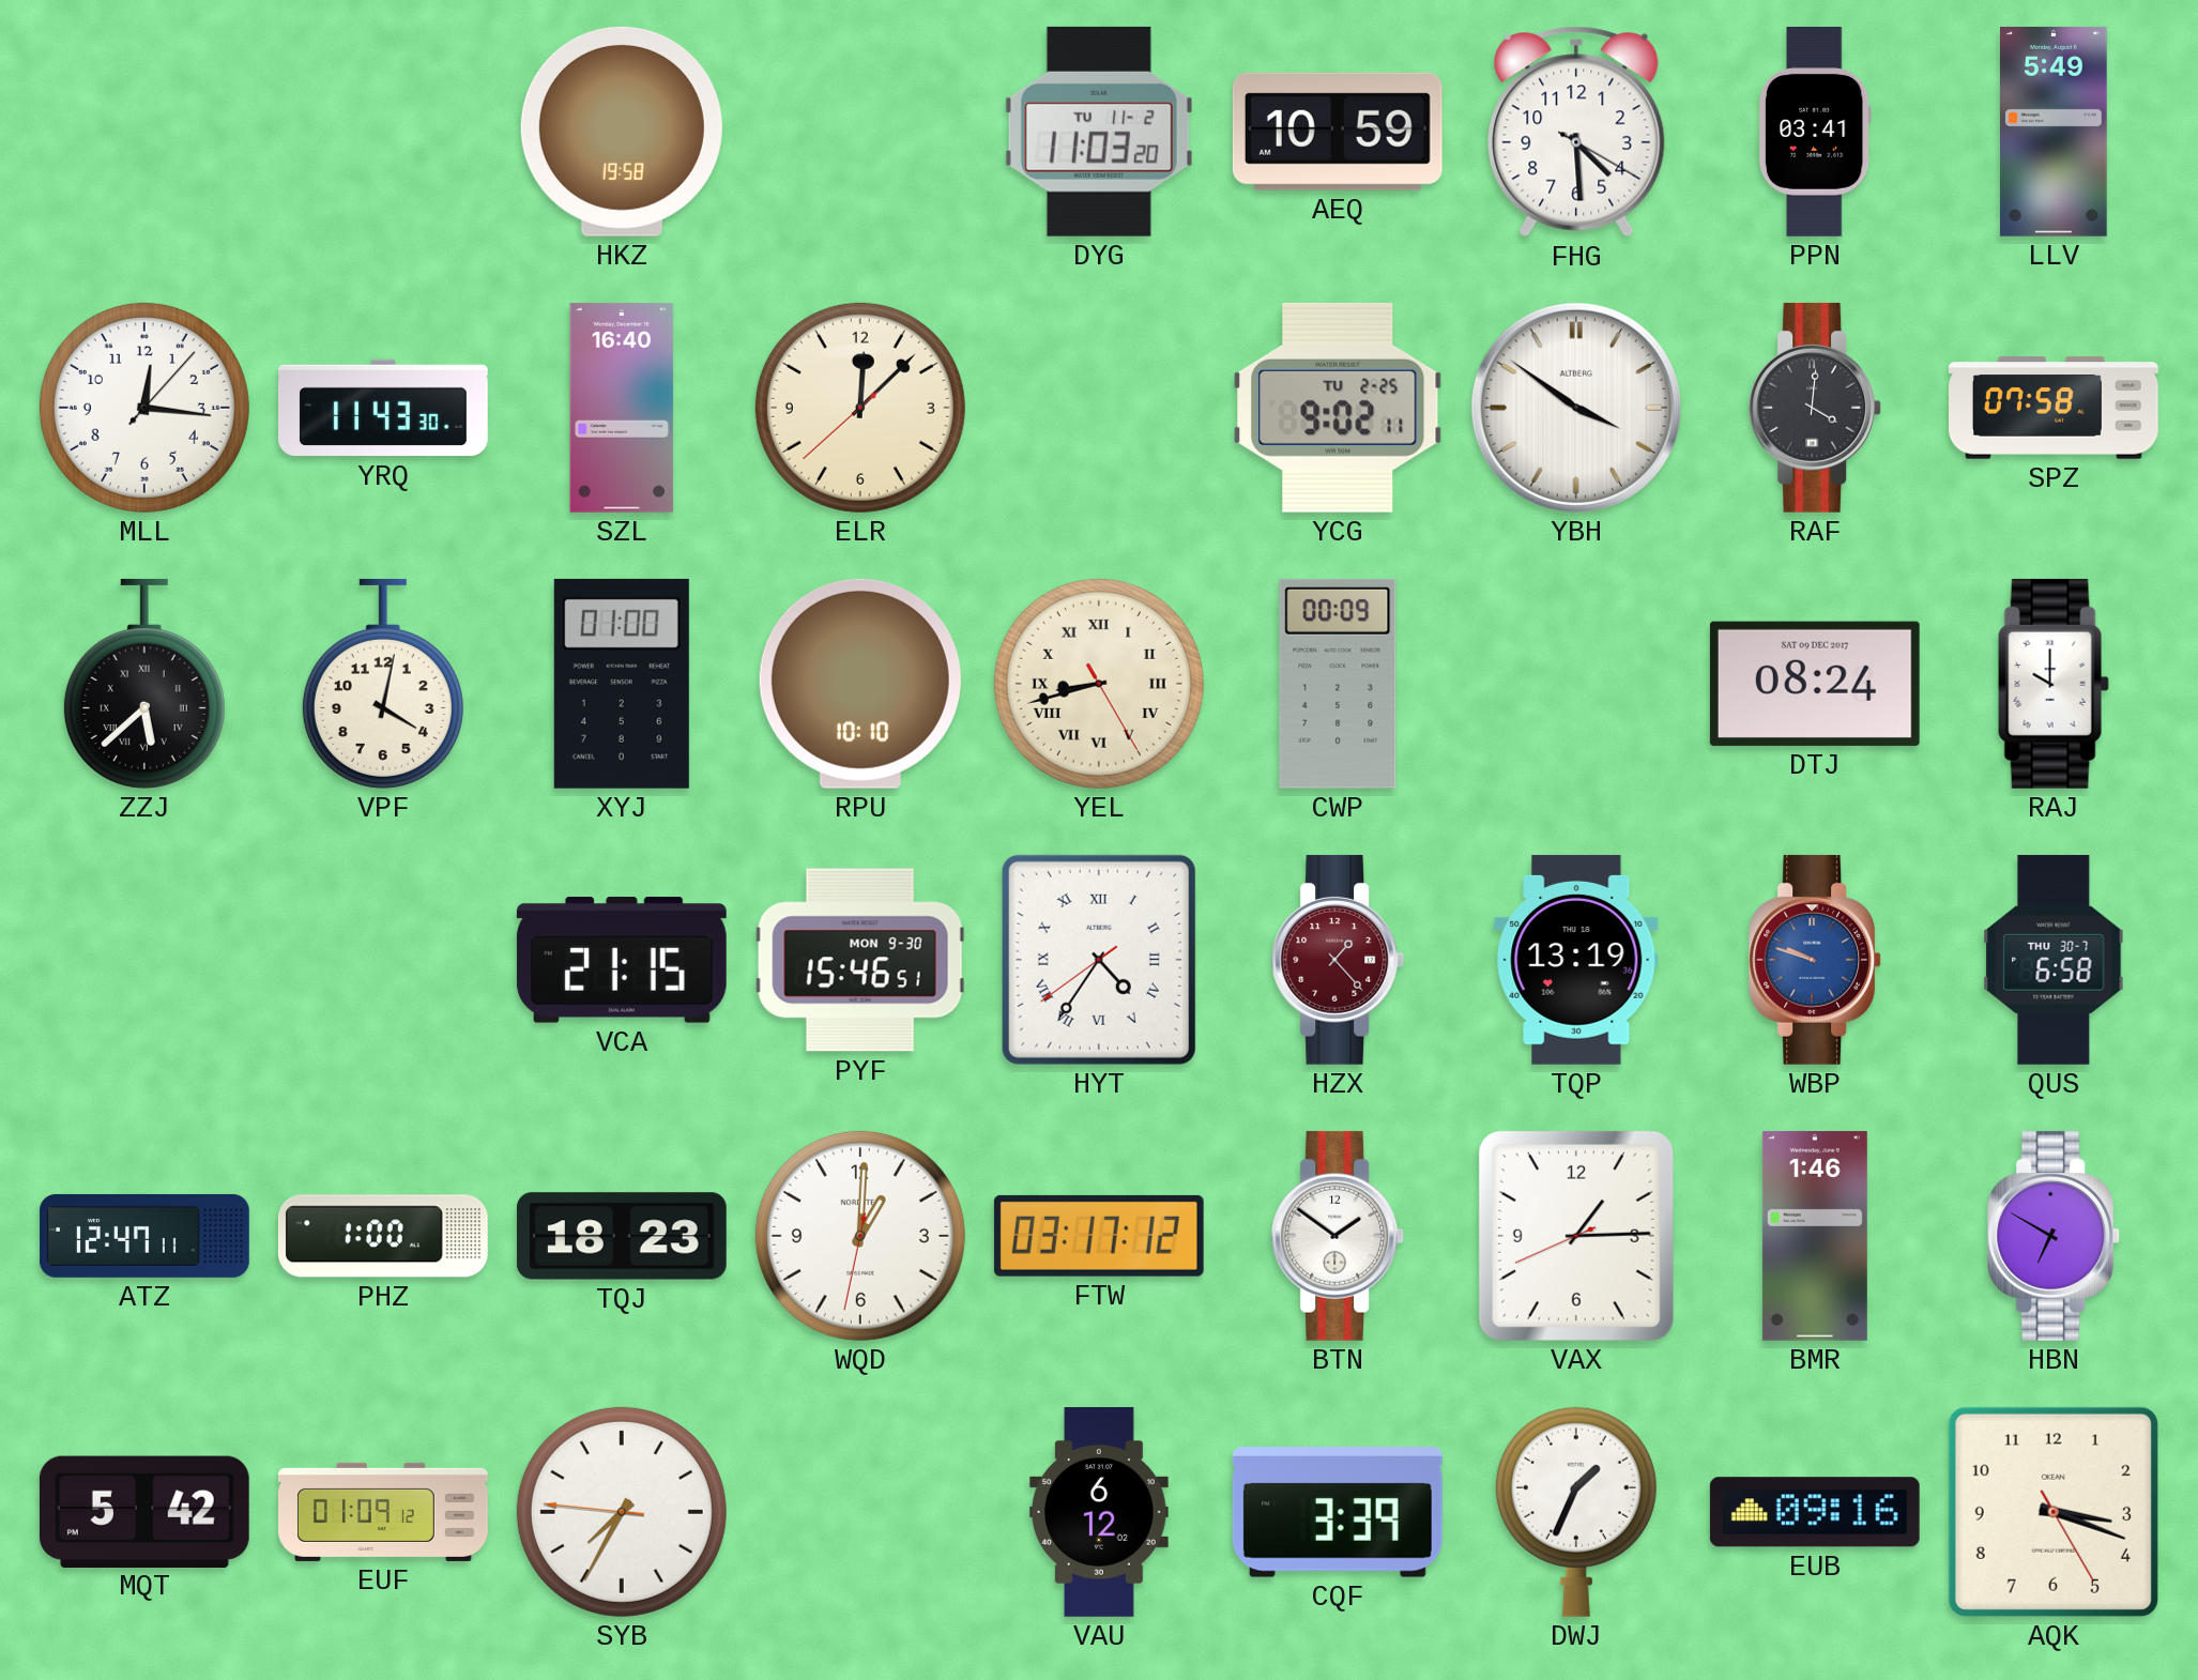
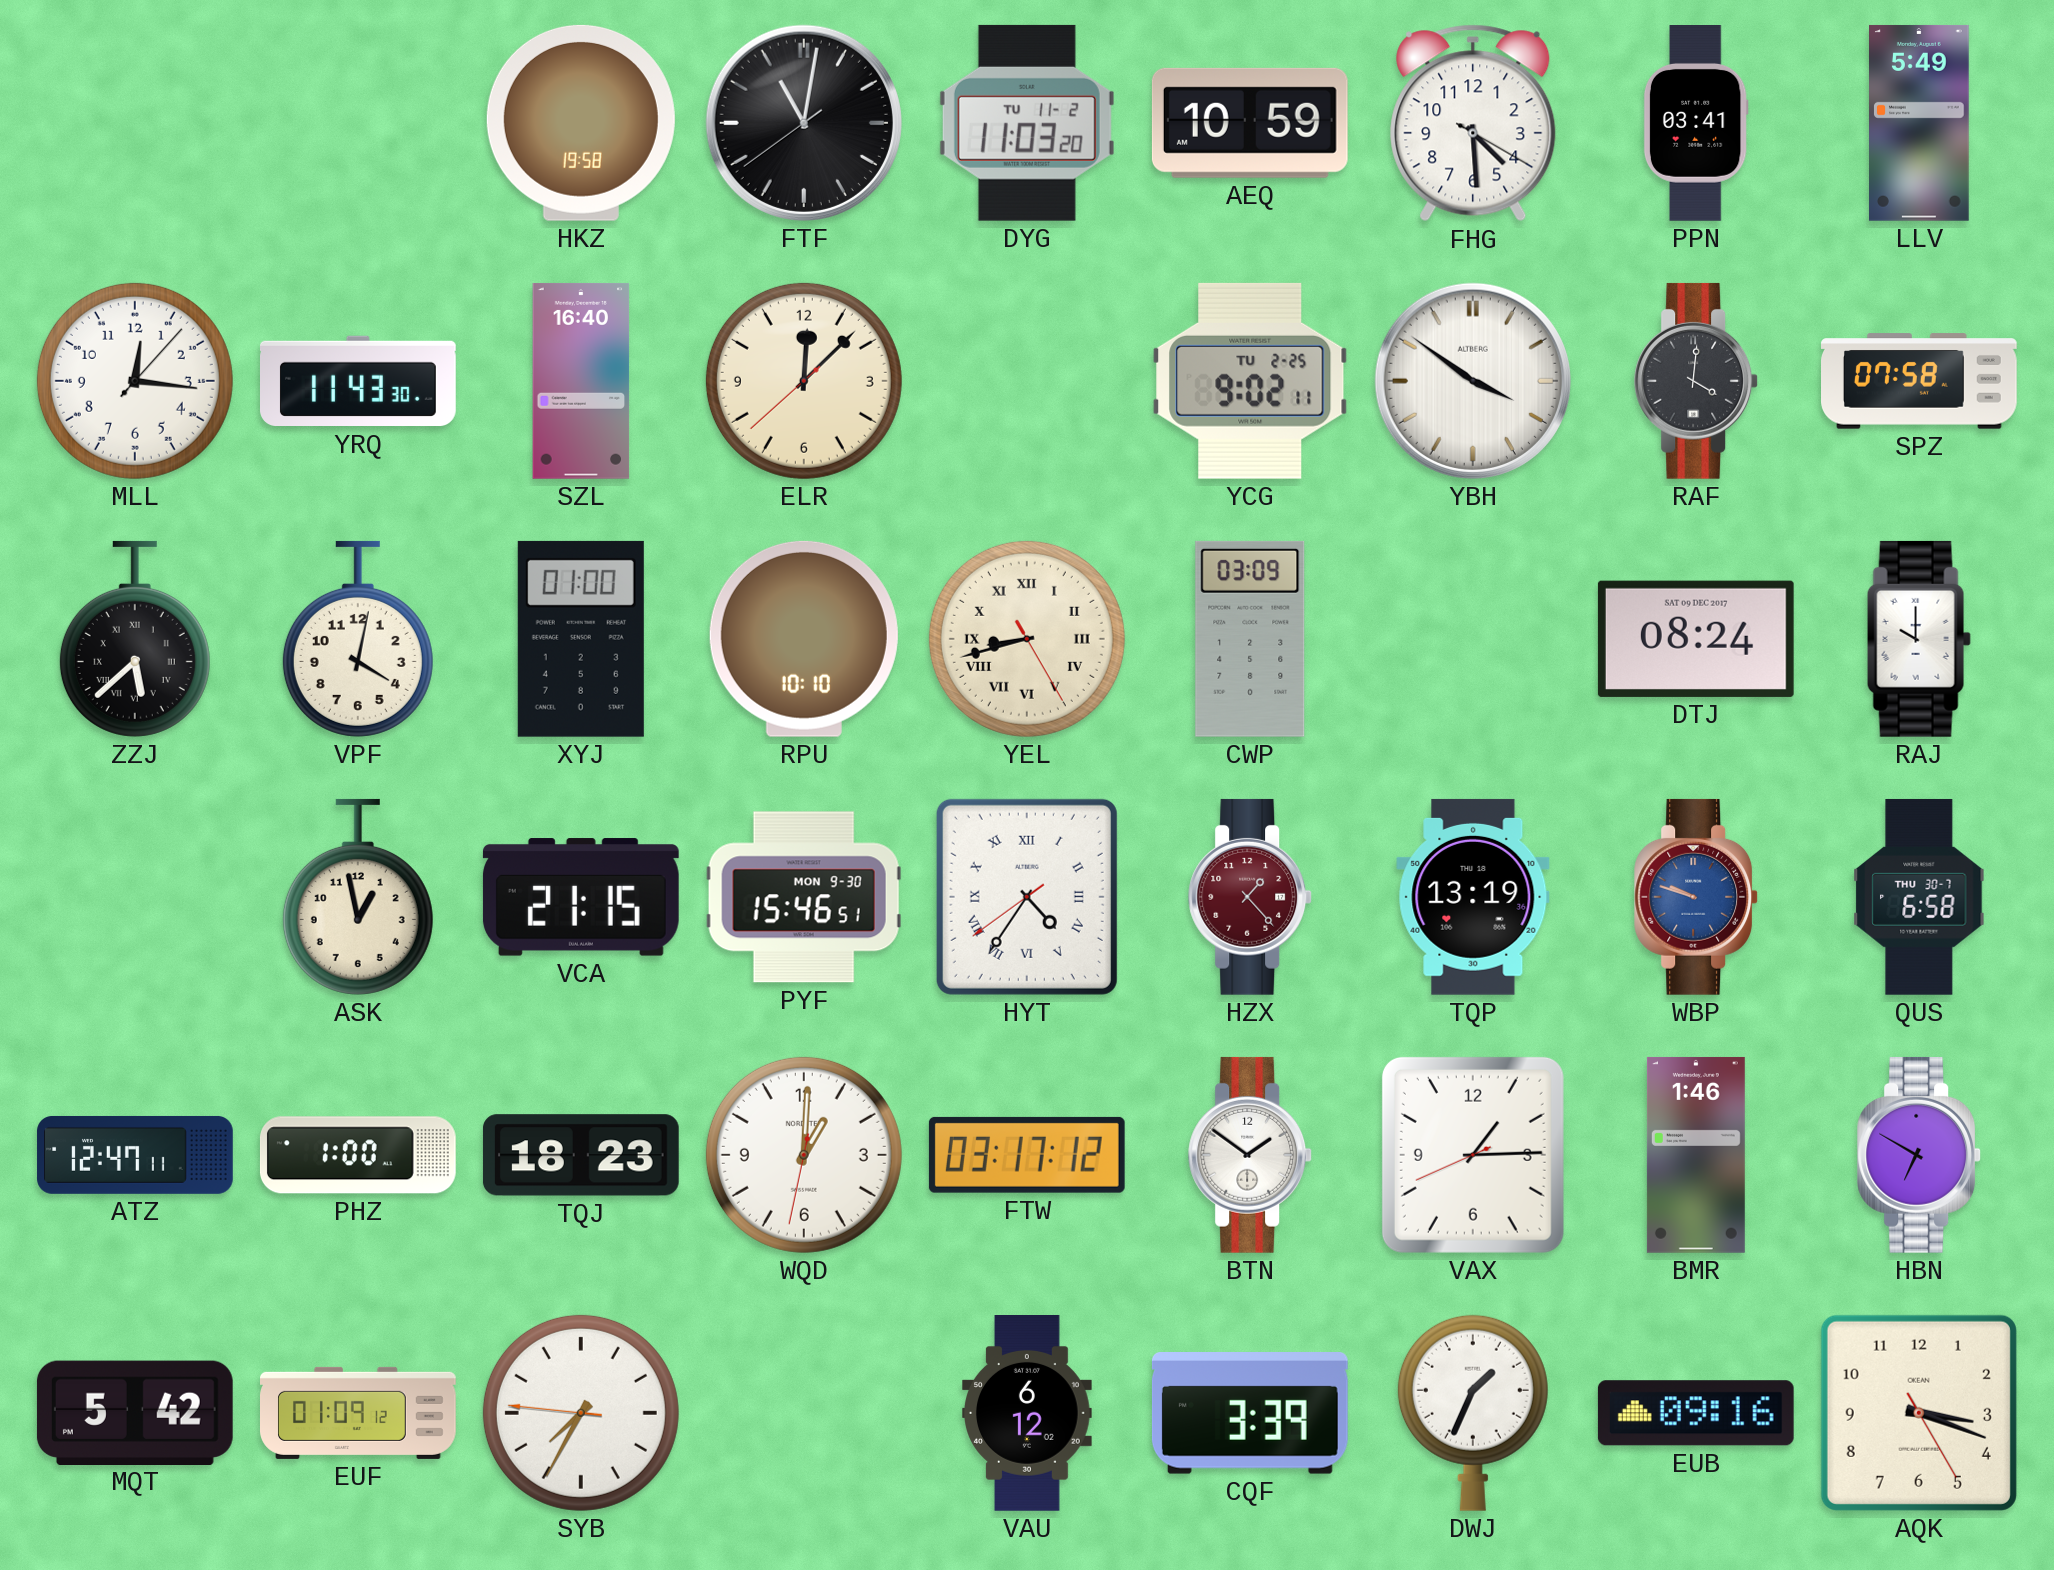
FTF: none -> 11:01 (804, 123)
CWP: 00:09 -> 03:09 (1250, 639)
ASK: none -> 12:58 (358, 897)
